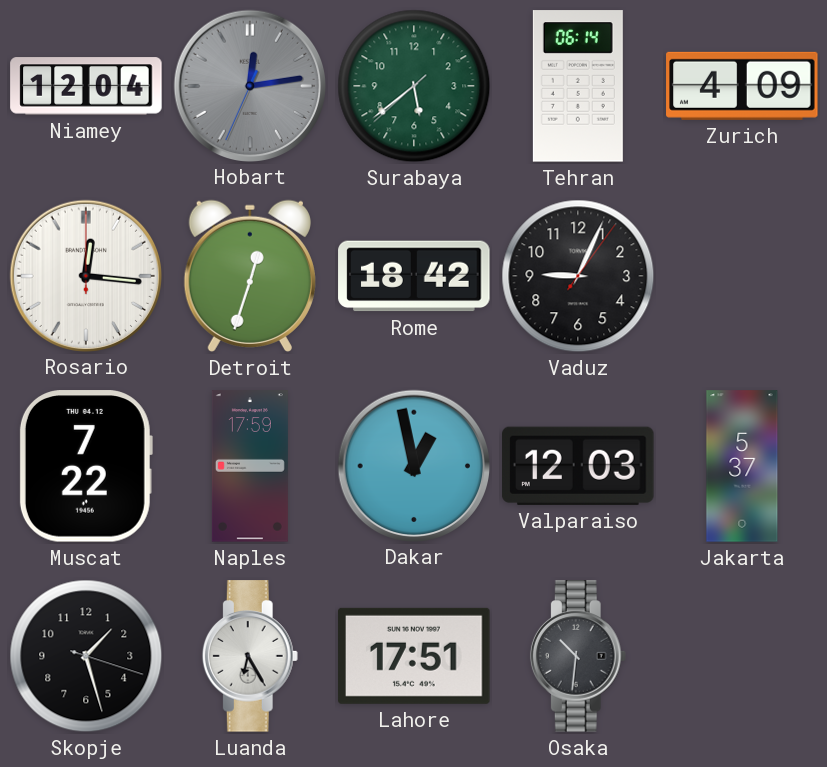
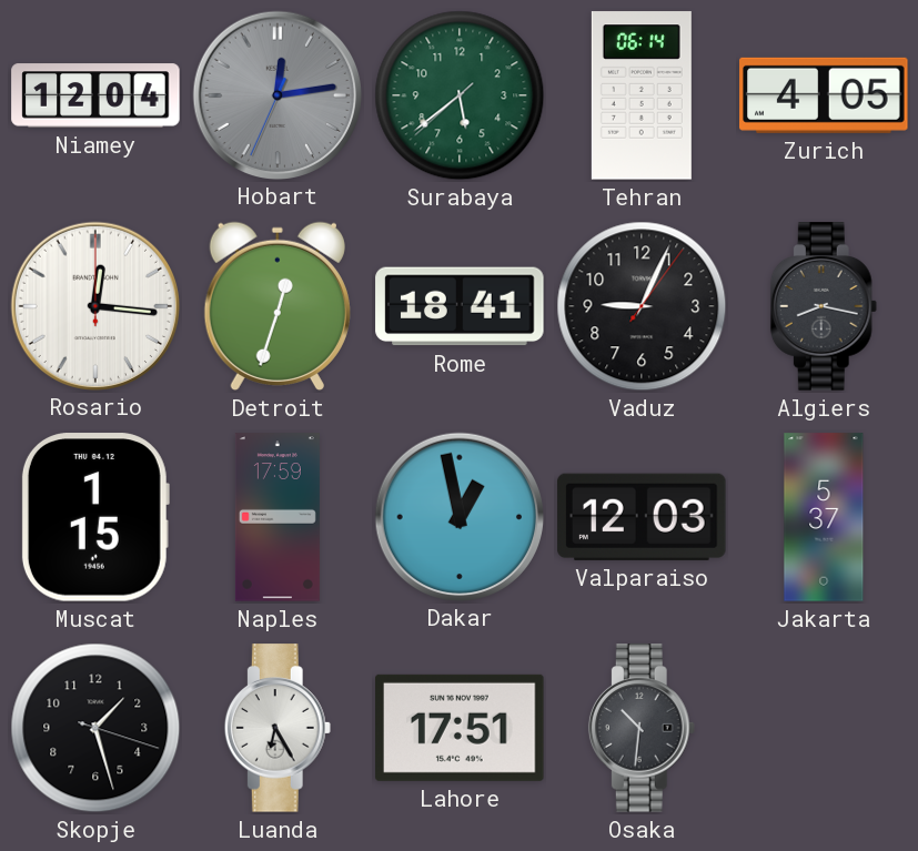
Zurich: 4:09 -> 4:05 (824, 95)
Rome: 18:42 -> 18:41 (460, 306)
Algiers: none -> 8:17 (824, 306)
Muscat: 7:22 -> 1:15 (95, 517)
